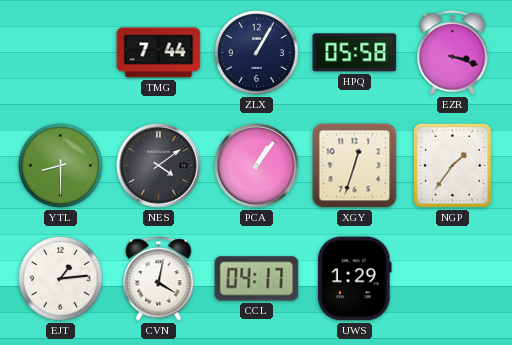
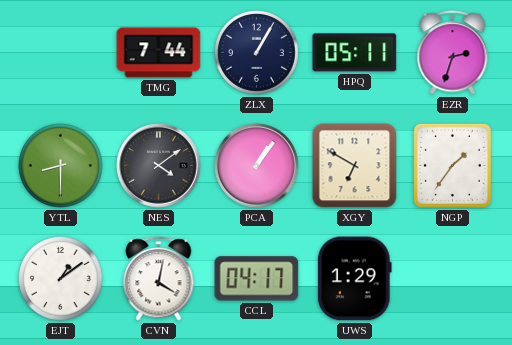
HPQ: 05:58 -> 05:11 (355, 53)
EZR: 3:18 -> 2:33 (453, 53)
XGY: 12:33 -> 6:50 (355, 166)
EJT: 1:14 -> 1:09 (61, 279)
